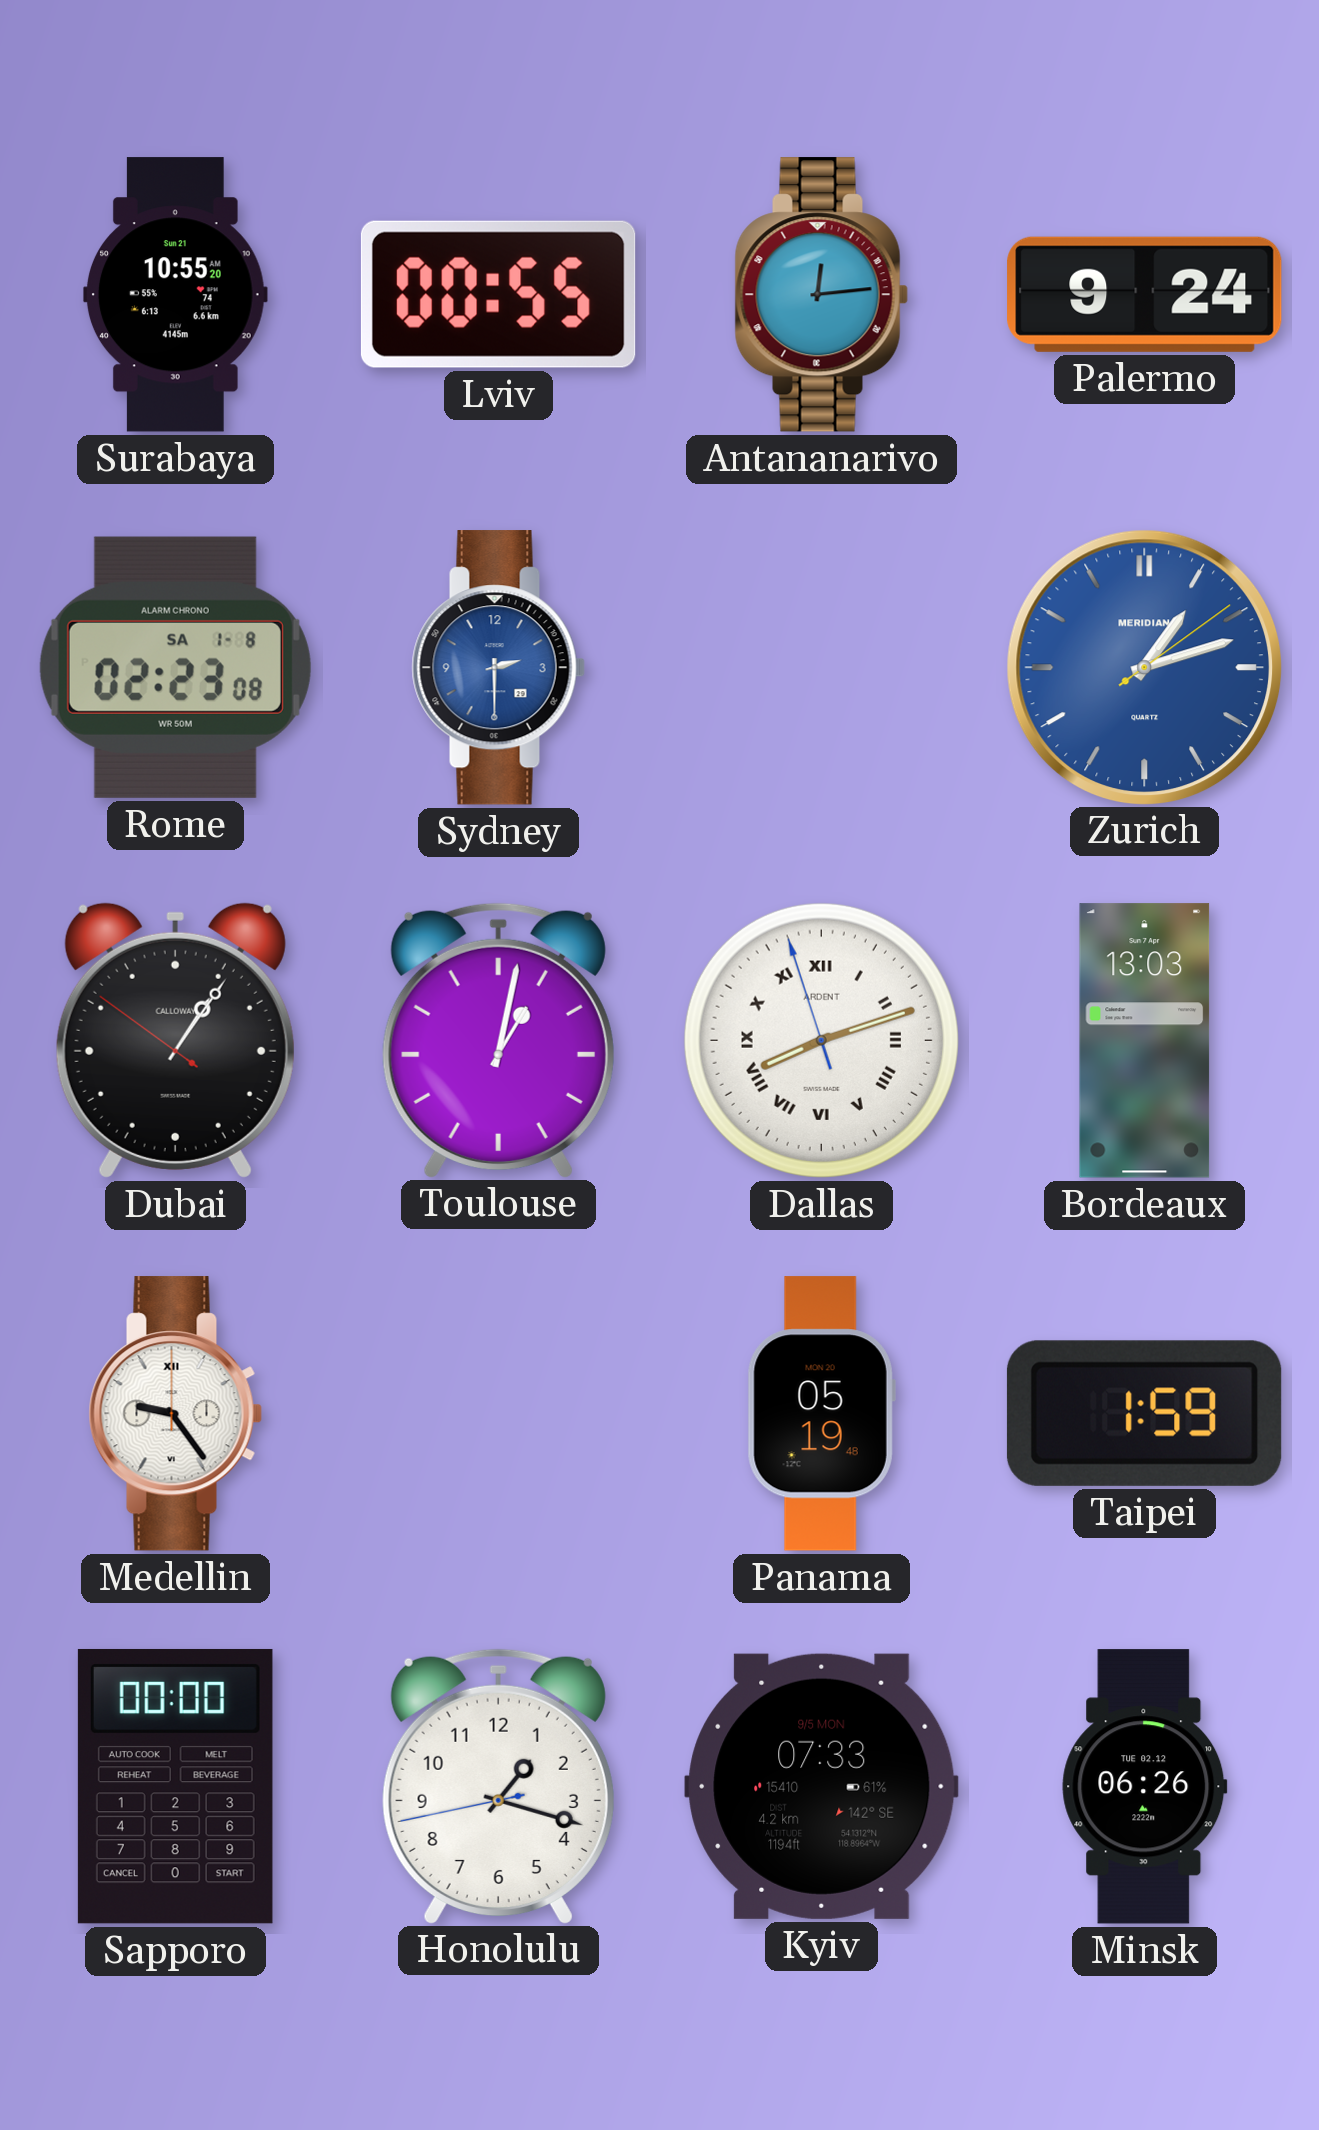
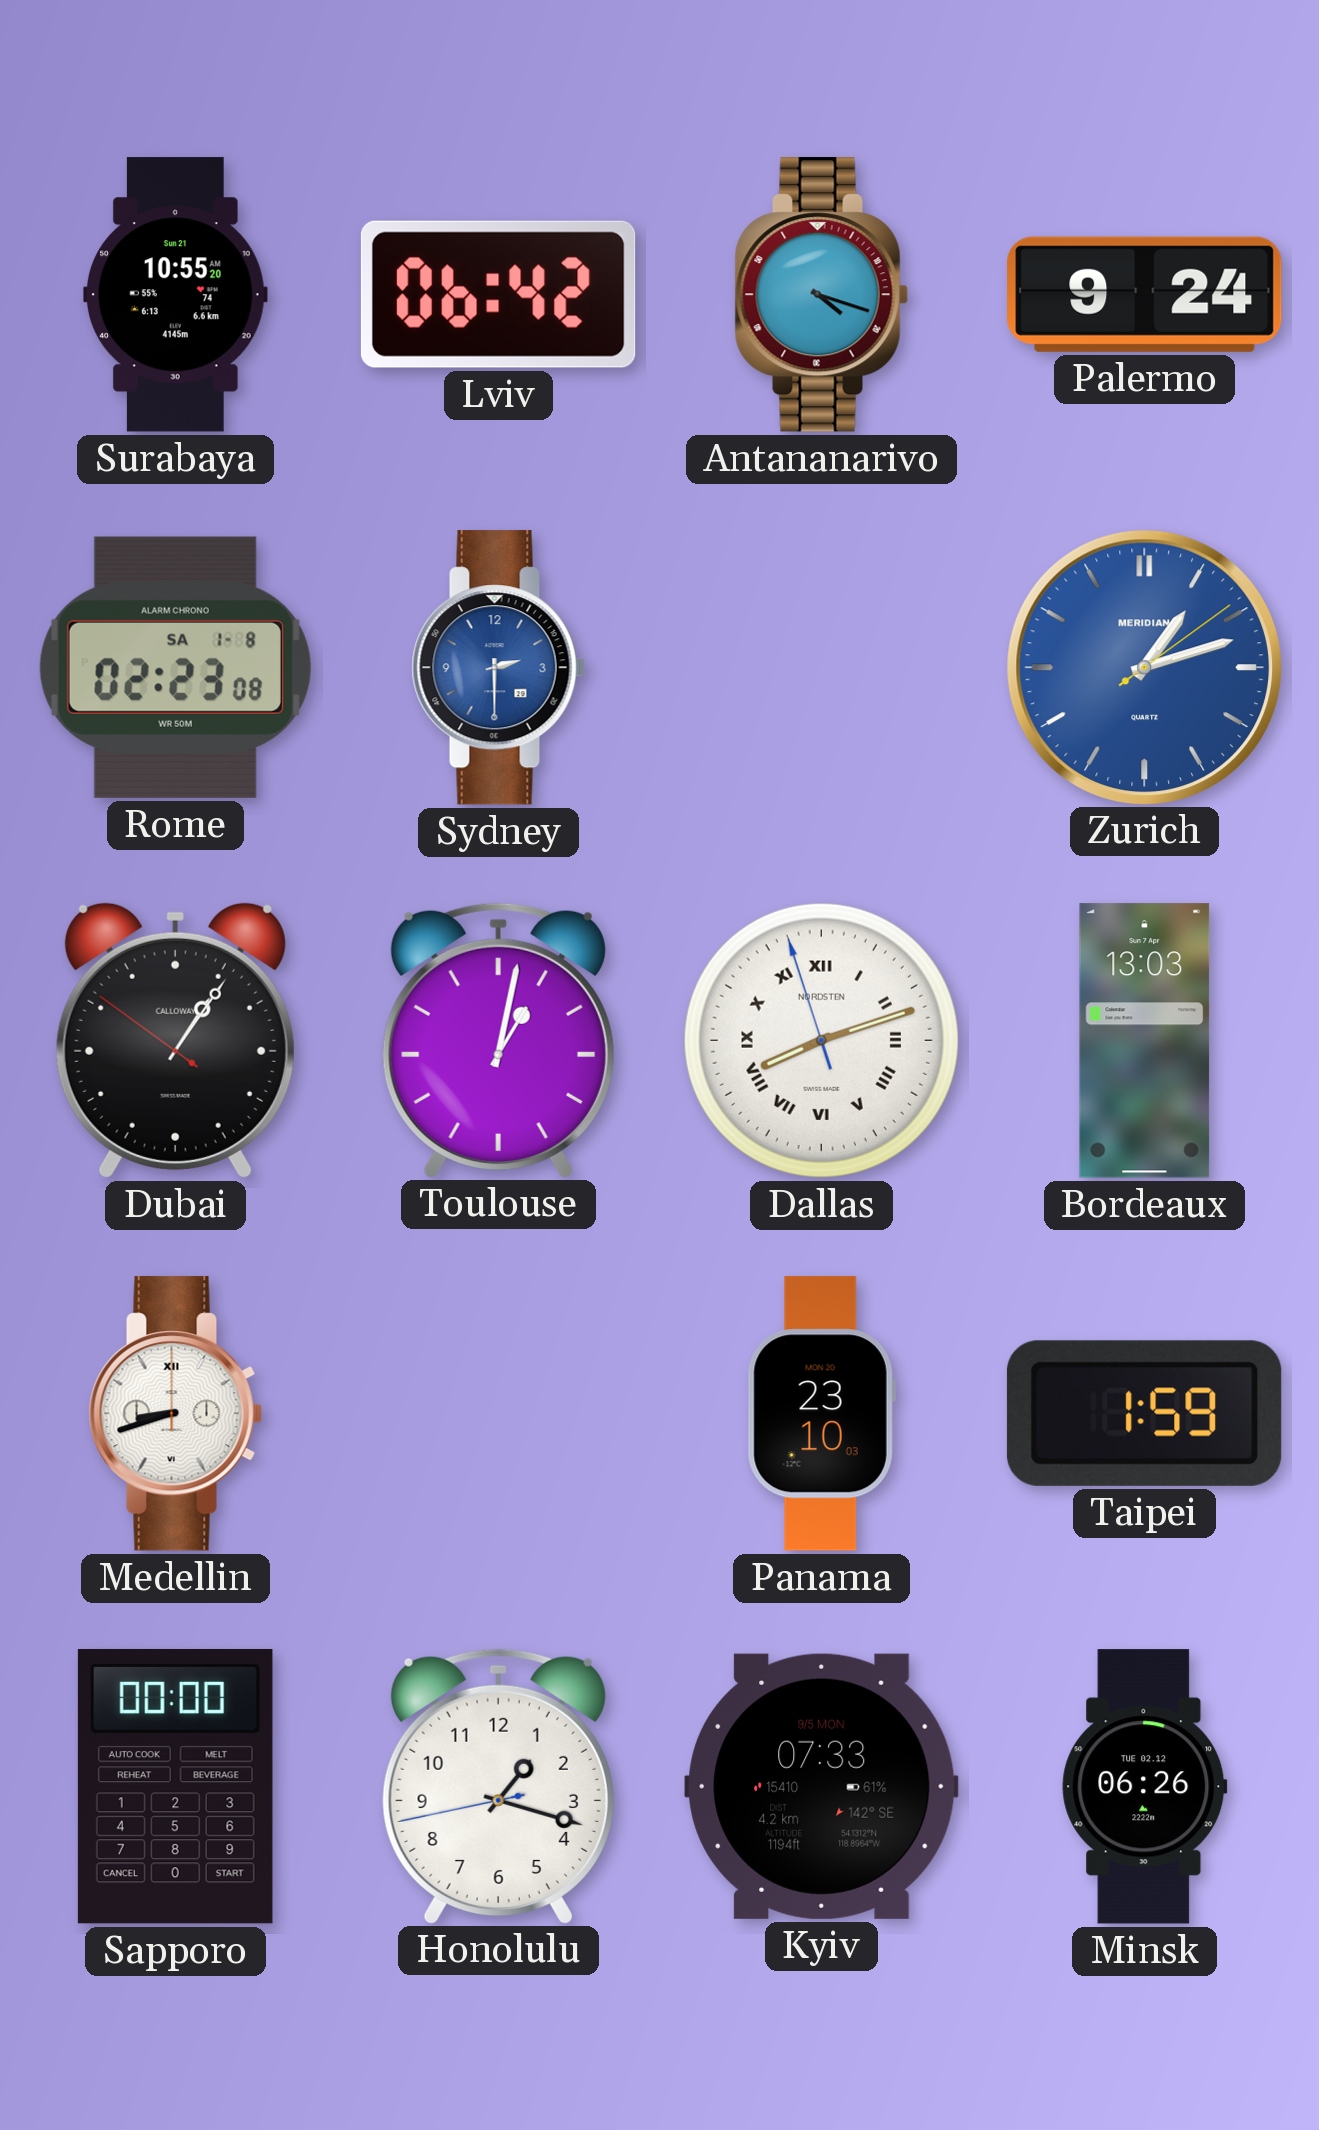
Lviv: 00:55 -> 06:42 (498, 294)
Antananarivo: 12:14 -> 4:18 (821, 295)
Dallas brand: ARDENT -> NORDSTEN (821, 1040)
Medellin: 9:24 -> 8:42 (175, 1414)
Panama: 05:19 -> 23:10 (821, 1414)
